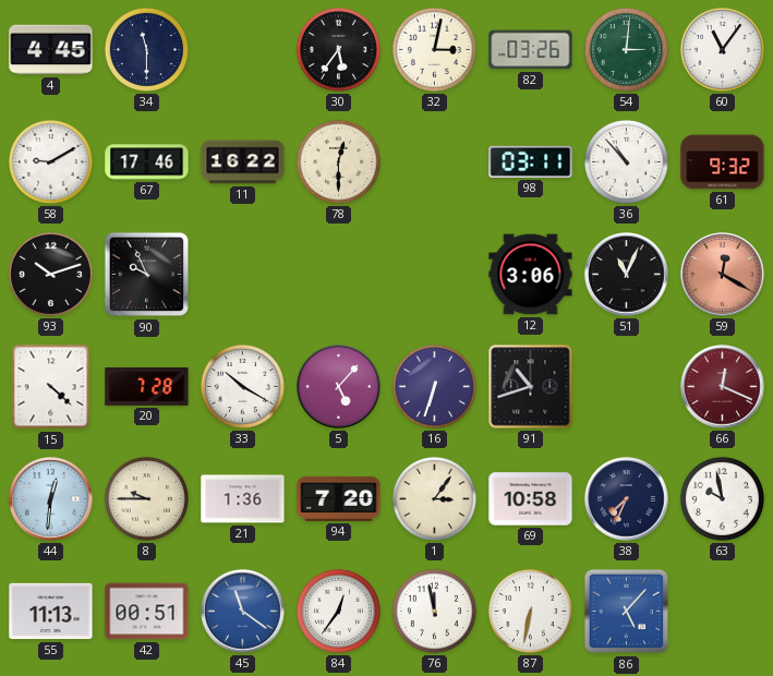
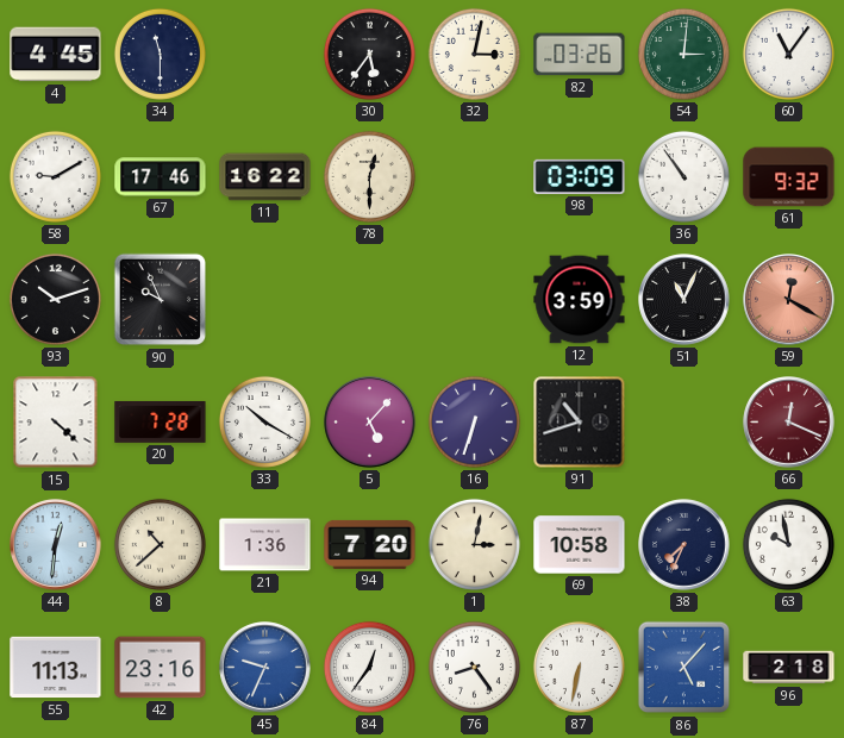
98: 03:11 -> 03:09 (580, 176)
36: 10:53 -> 10:54 (683, 176)
12: 3:06 -> 3:59 (580, 300)
8: 9:45 -> 10:38 (160, 544)
1: 3:06 -> 3:02 (474, 544)
42: 00:51 -> 23:16 (161, 668)
45: 11:21 -> 9:34 (265, 668)
76: 11:58 -> 8:24 (474, 667)
96: none -> 2:18 (789, 668)
